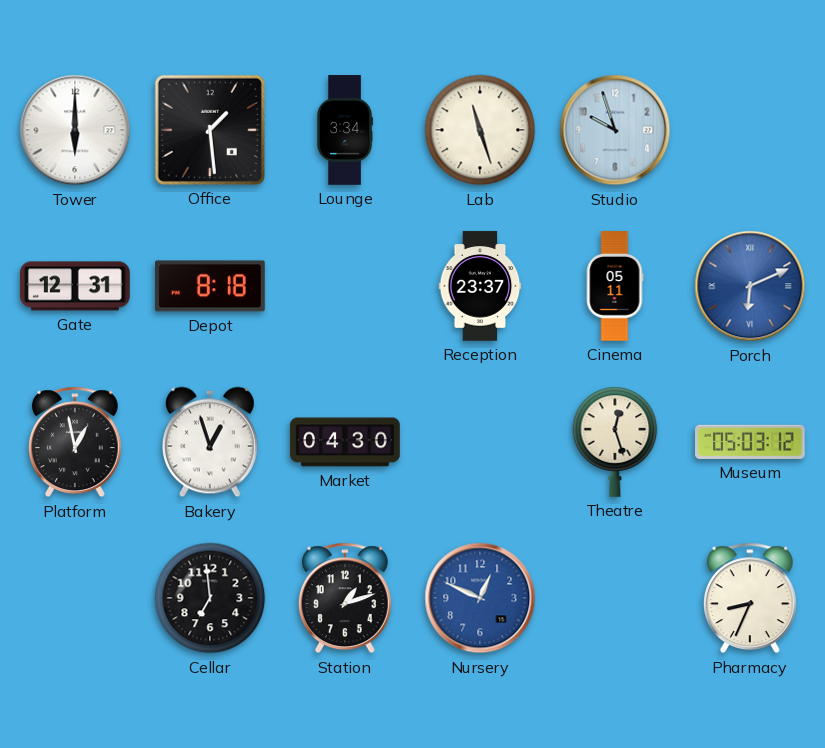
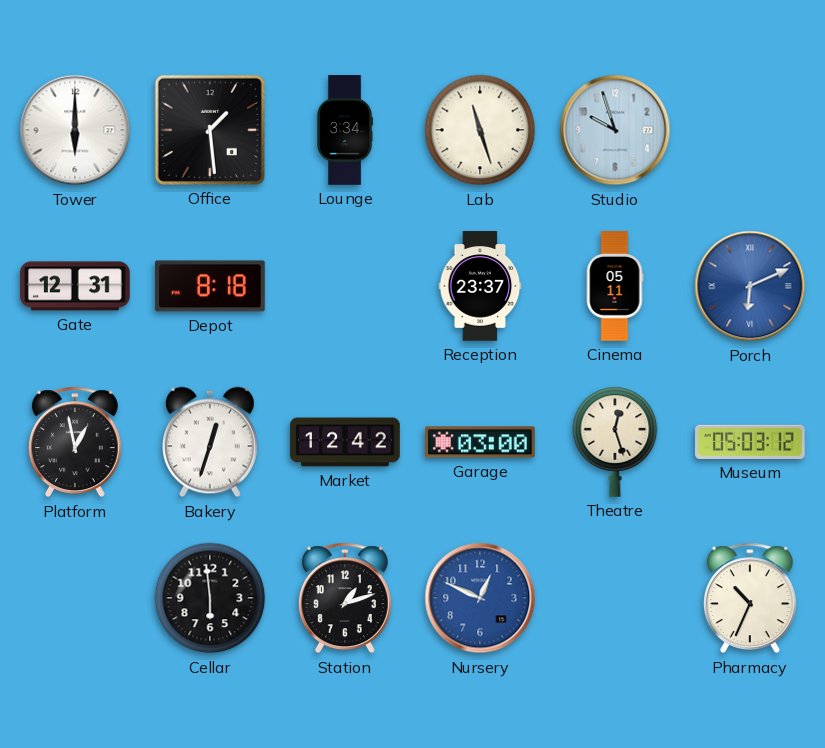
Bakery: 12:57 -> 12:33 (210, 442)
Market: 04:30 -> 12:42 (345, 442)
Garage: none -> 03:00 (481, 442)
Cellar: 6:59 -> 5:59 (210, 598)
Pharmacy: 8:34 -> 10:34 (750, 598)
